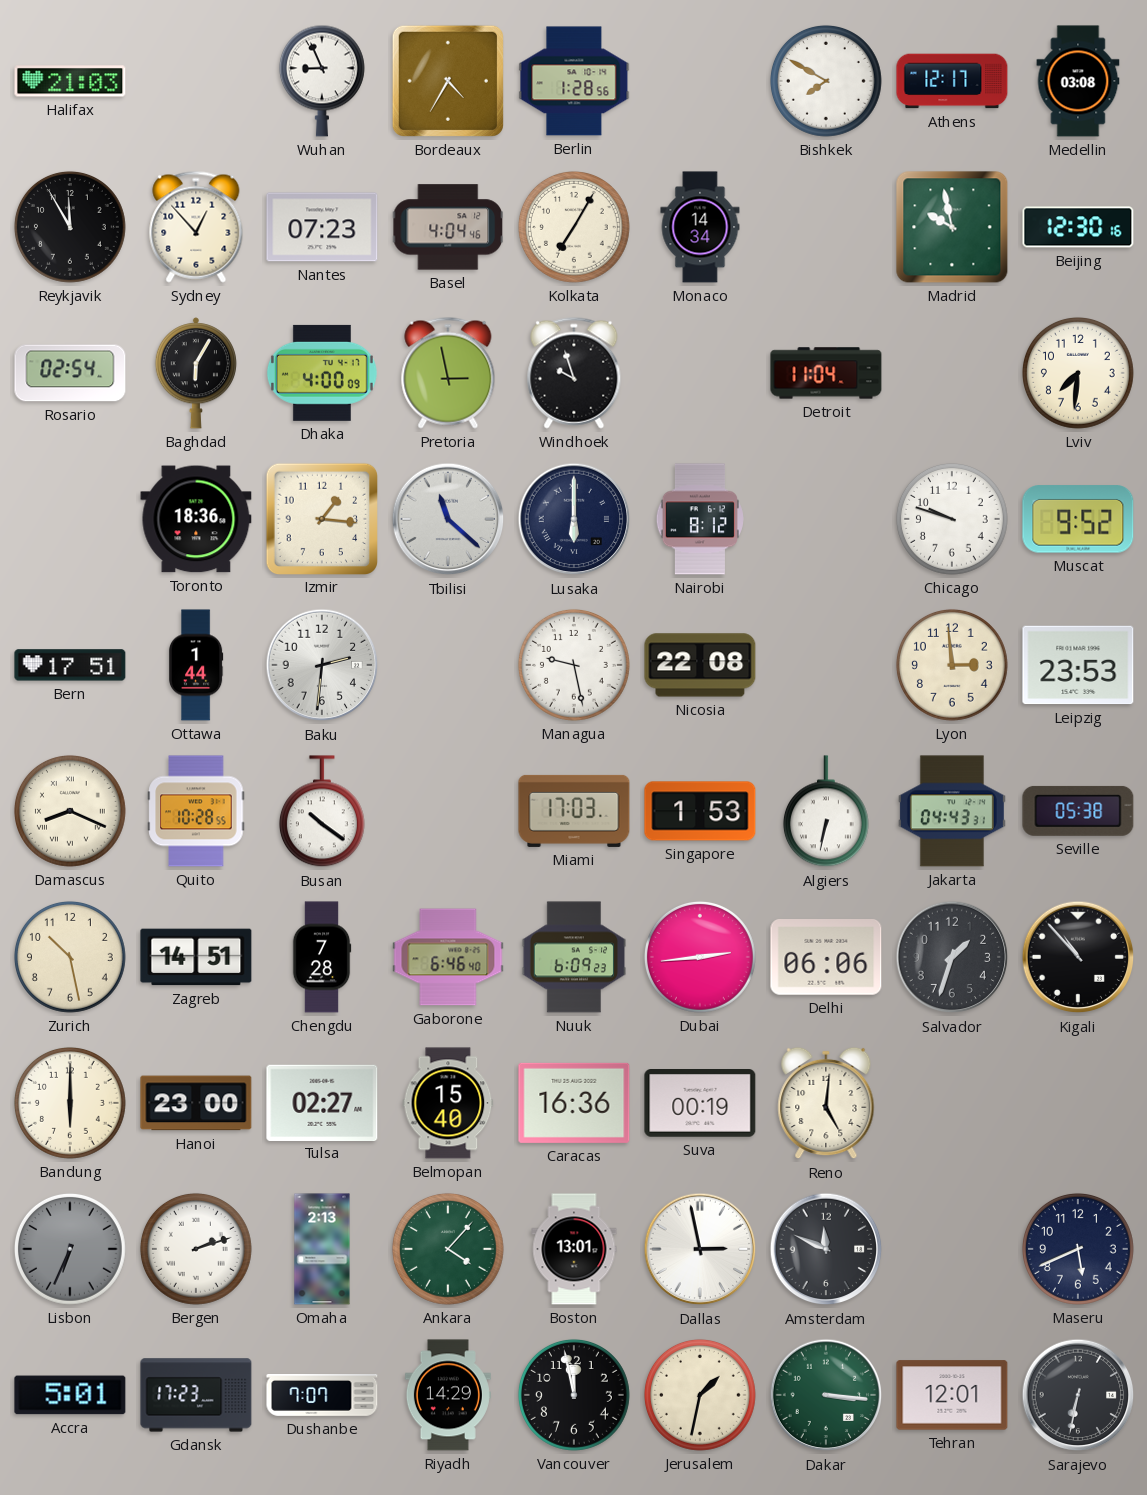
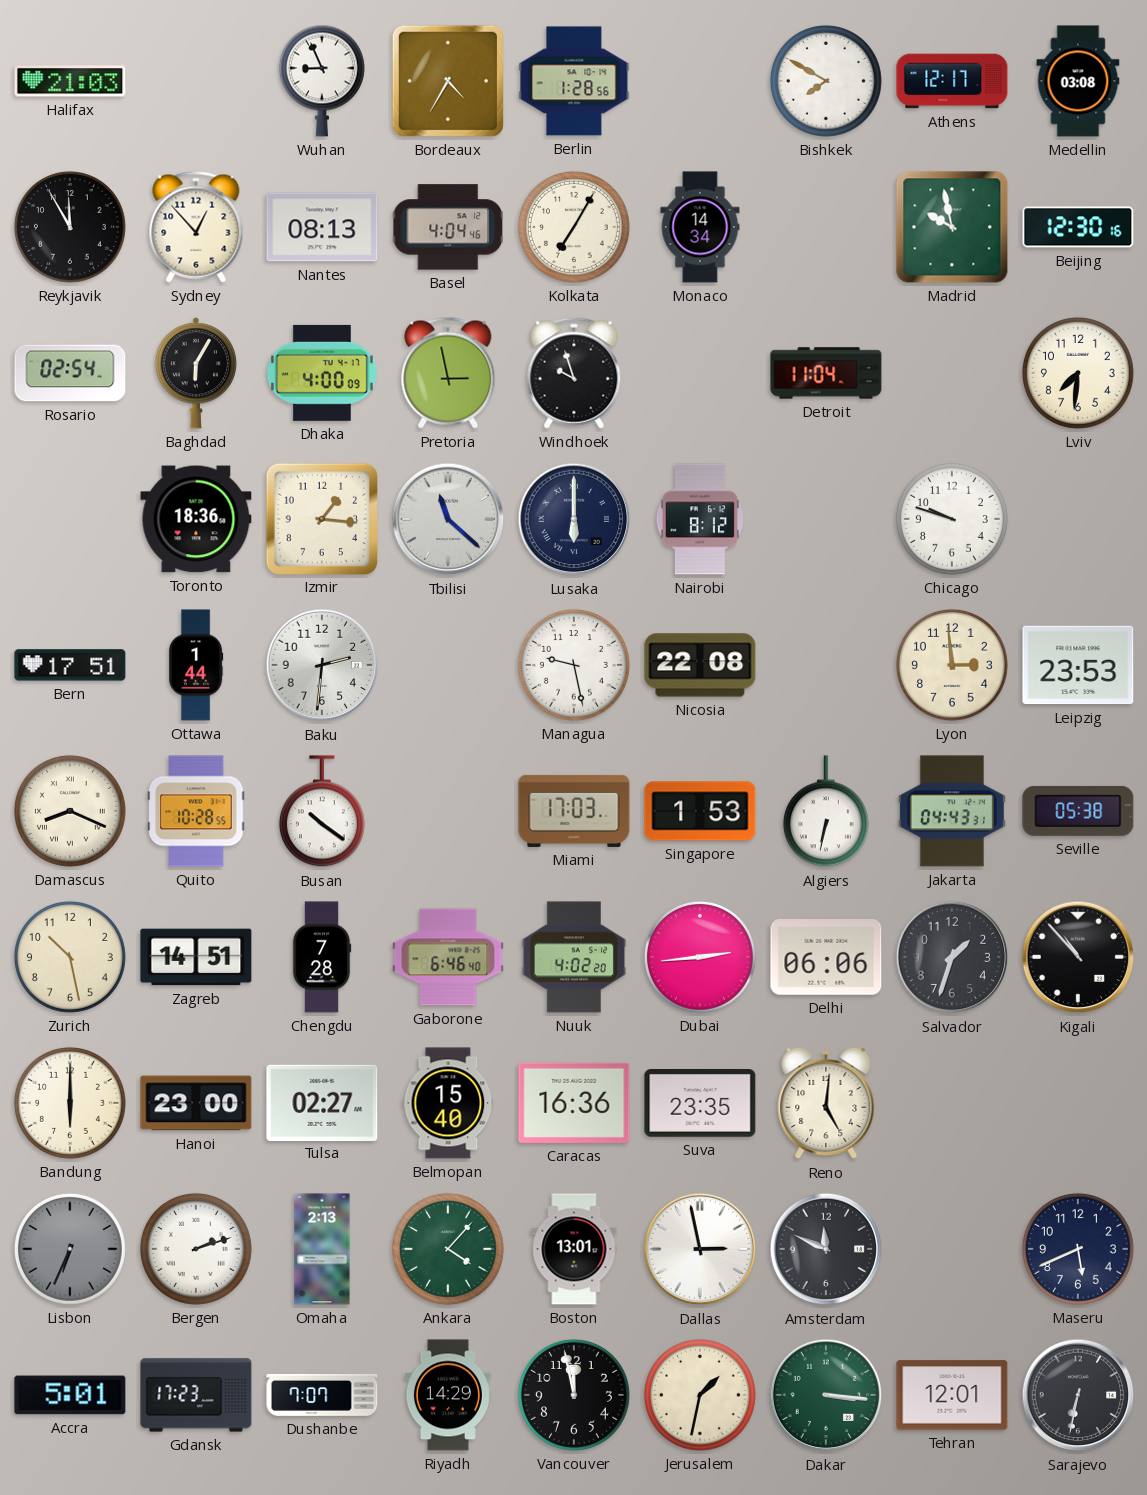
Nantes: 07:23 -> 08:13 (322, 227)
Muscat: 9:52 -> none (1078, 519)
Nuuk: 6:09 -> 4:02 (574, 957)
Suva: 00:19 -> 23:35 (700, 1104)
